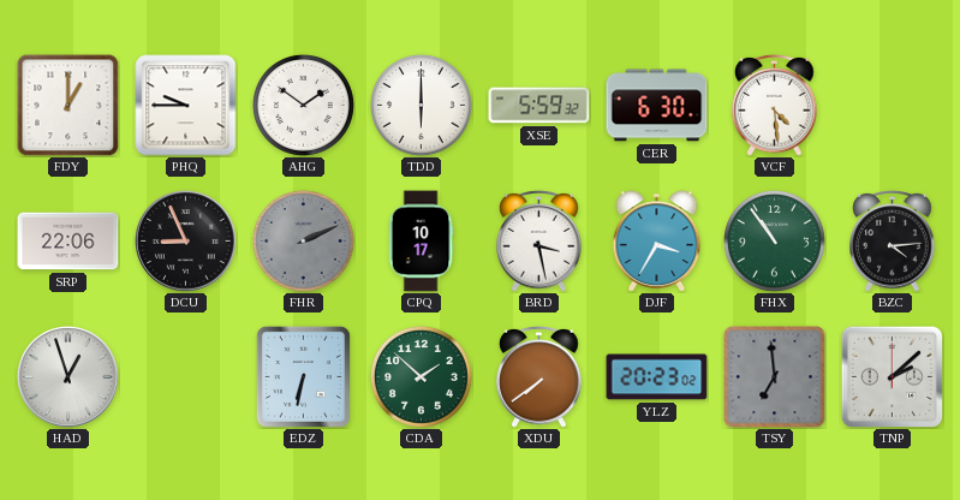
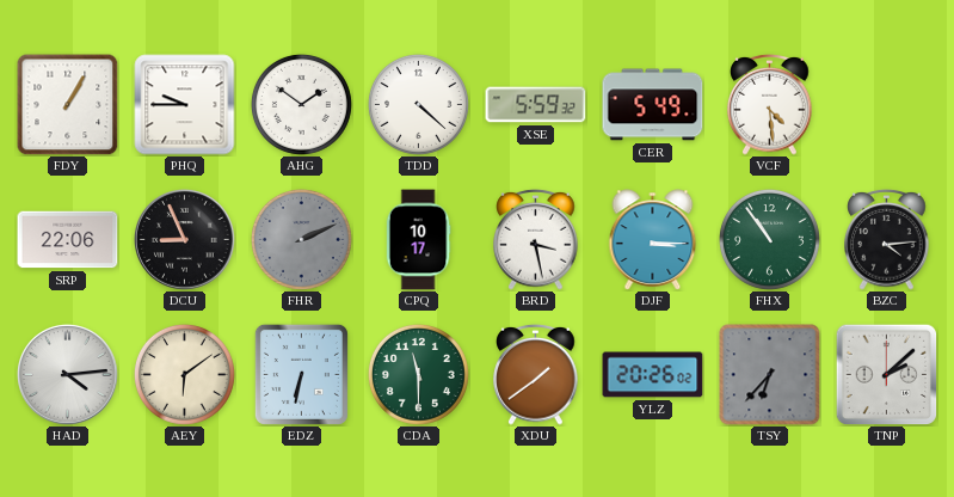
FDY: 1:00 -> 1:05 (68, 105)
TDD: 6:00 -> 4:22 (418, 104)
CER: 6:30 -> 5:49 (653, 105)
DJF: 3:35 -> 3:15 (653, 240)
HAD: 12:57 -> 4:14 (68, 375)
AEY: none -> 6:09 (184, 374)
CDA: 1:52 -> 11:30 (418, 374)
XDU: 7:39 -> 1:39 (536, 374)
YLZ: 20:23 -> 20:26 (653, 375)
TSY: 6:59 -> 6:37 (770, 375)
